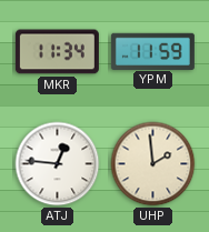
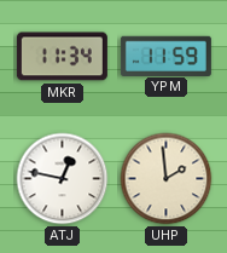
ATJ: 12:46 -> 12:47 (63, 179)
